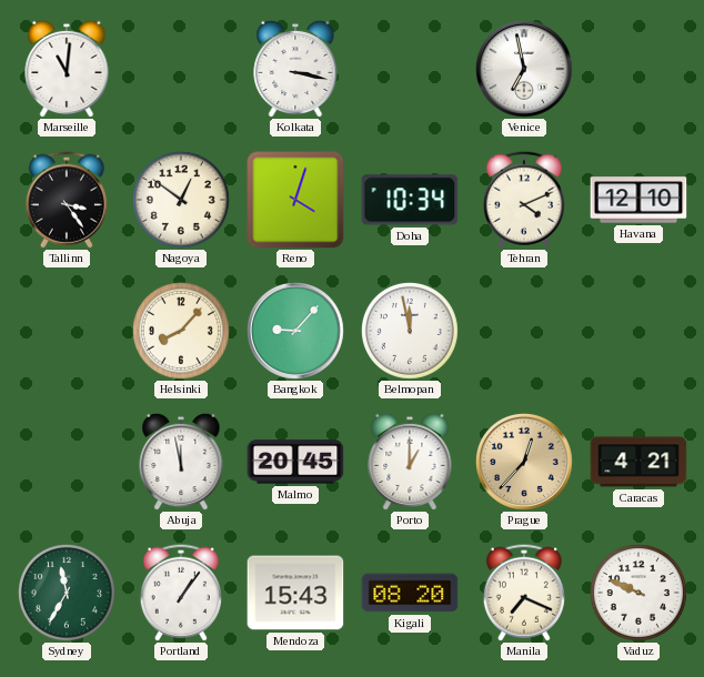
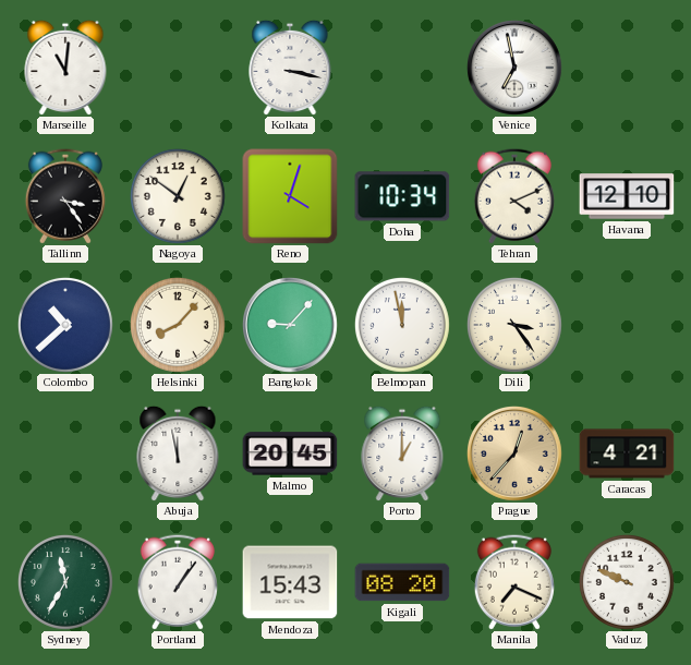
Colombo: none -> 10:38 (65, 325)
Dili: none -> 3:24 (514, 325)
